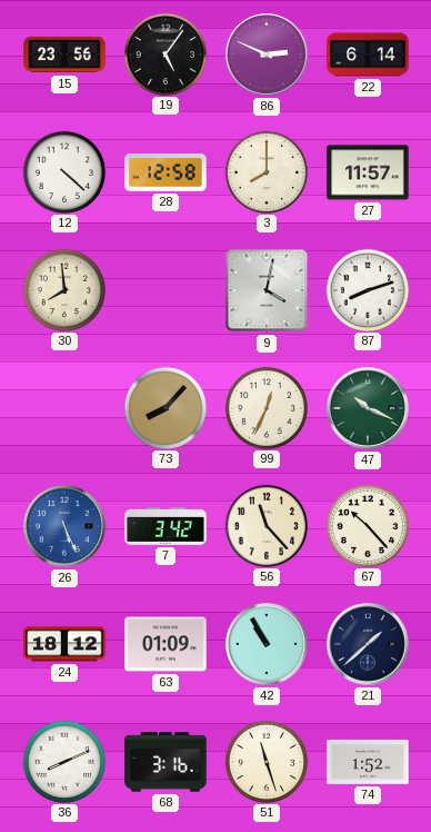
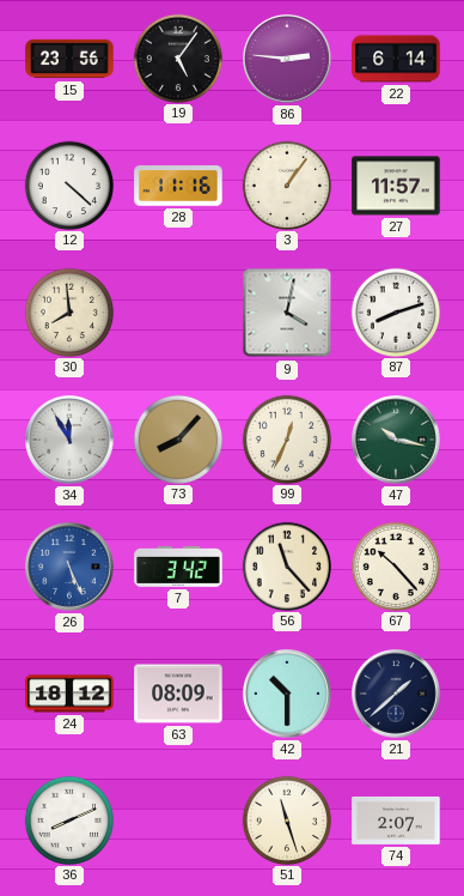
86: 2:49 -> 2:46 (288, 60)
28: 12:58 -> 11:16 (178, 186)
3: 8:00 -> 1:06 (286, 184)
34: none -> 11:55 (71, 441)
47: 10:19 -> 10:17 (397, 441)
63: 01:09 -> 08:09 (178, 694)
42: 10:55 -> 10:30 (288, 695)
68: 3:16 -> none (166, 762)
74: 1:52 -> 2:07 (396, 821)
